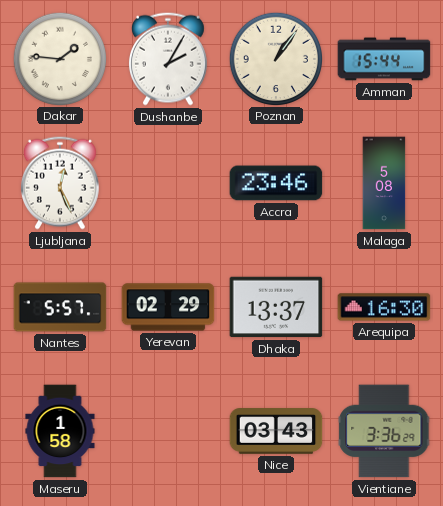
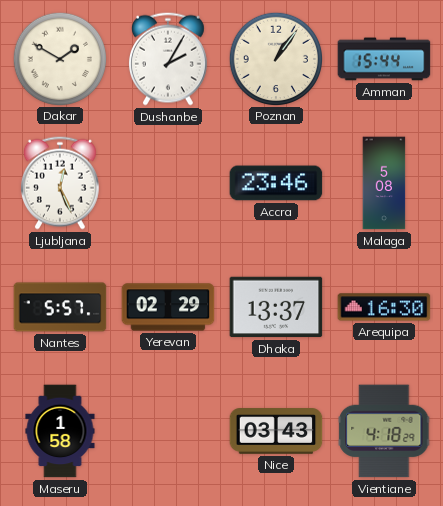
Dakar: 1:46 -> 1:50 (59, 58)
Vientiane: 3:36 -> 4:18 (384, 431)
